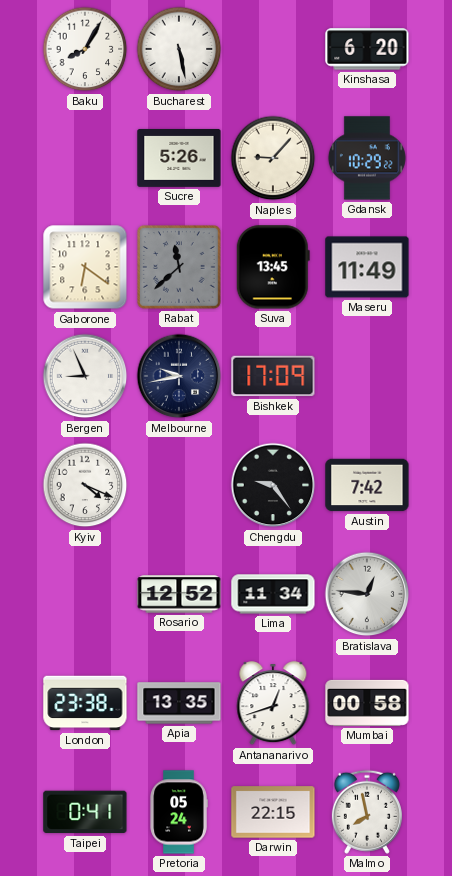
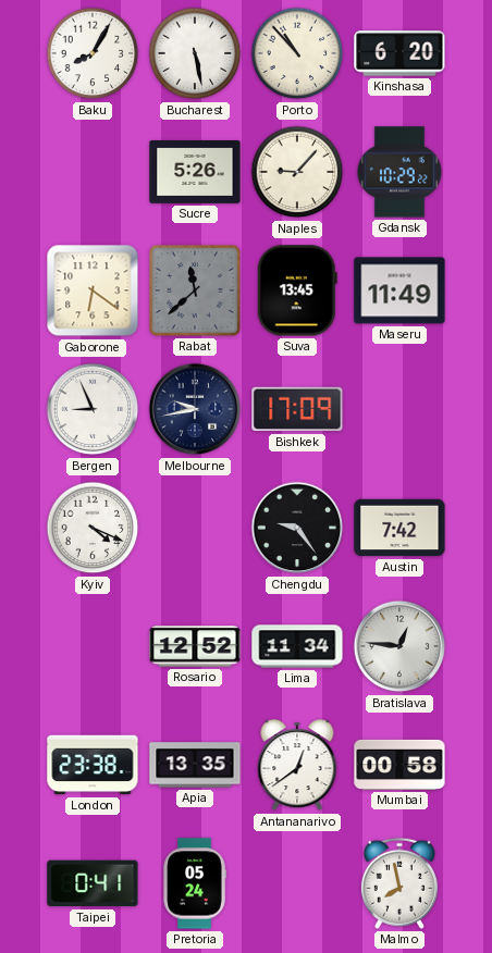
Porto: none -> 10:53 (297, 53)
Antananarivo: 12:42 -> 12:39 (297, 766)
Darwin: 22:15 -> none (273, 812)
